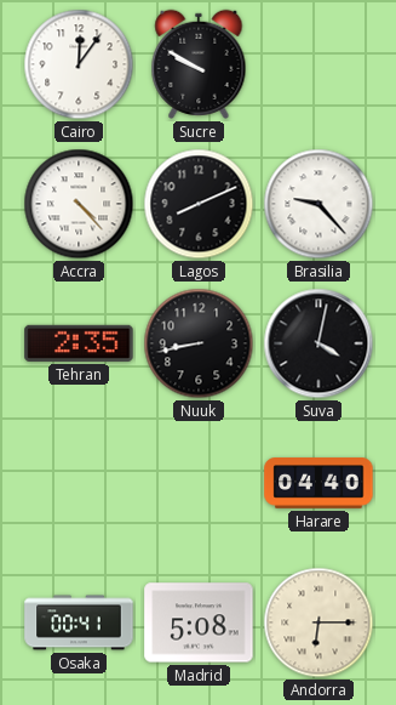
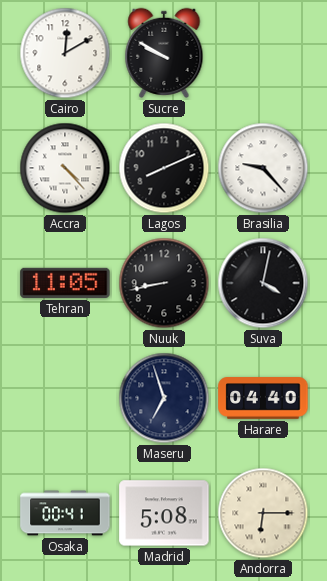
Cairo: 12:06 -> 12:10 (65, 53)
Tehran: 2:35 -> 11:05 (65, 283)
Maseru: none -> 6:57 (164, 398)
